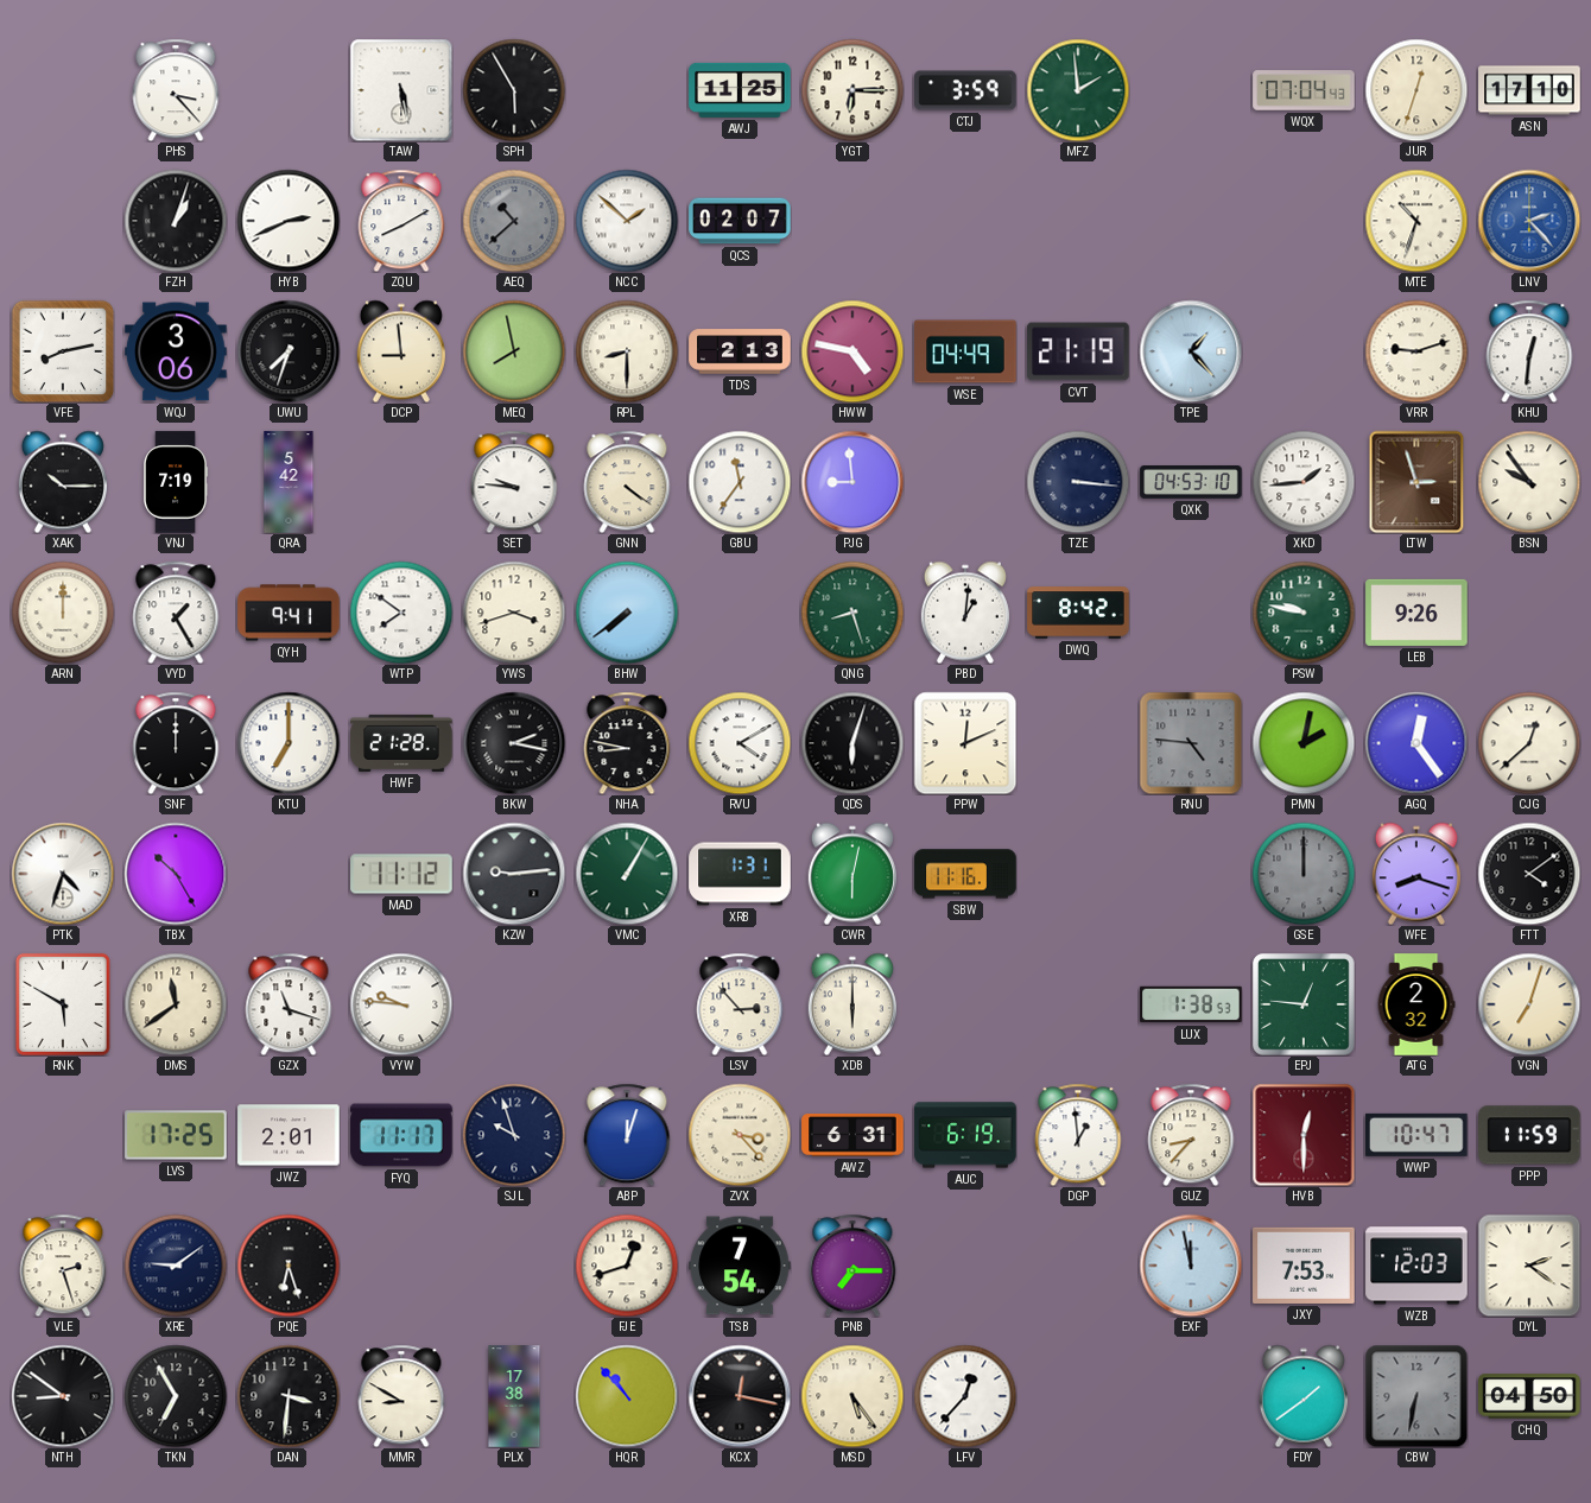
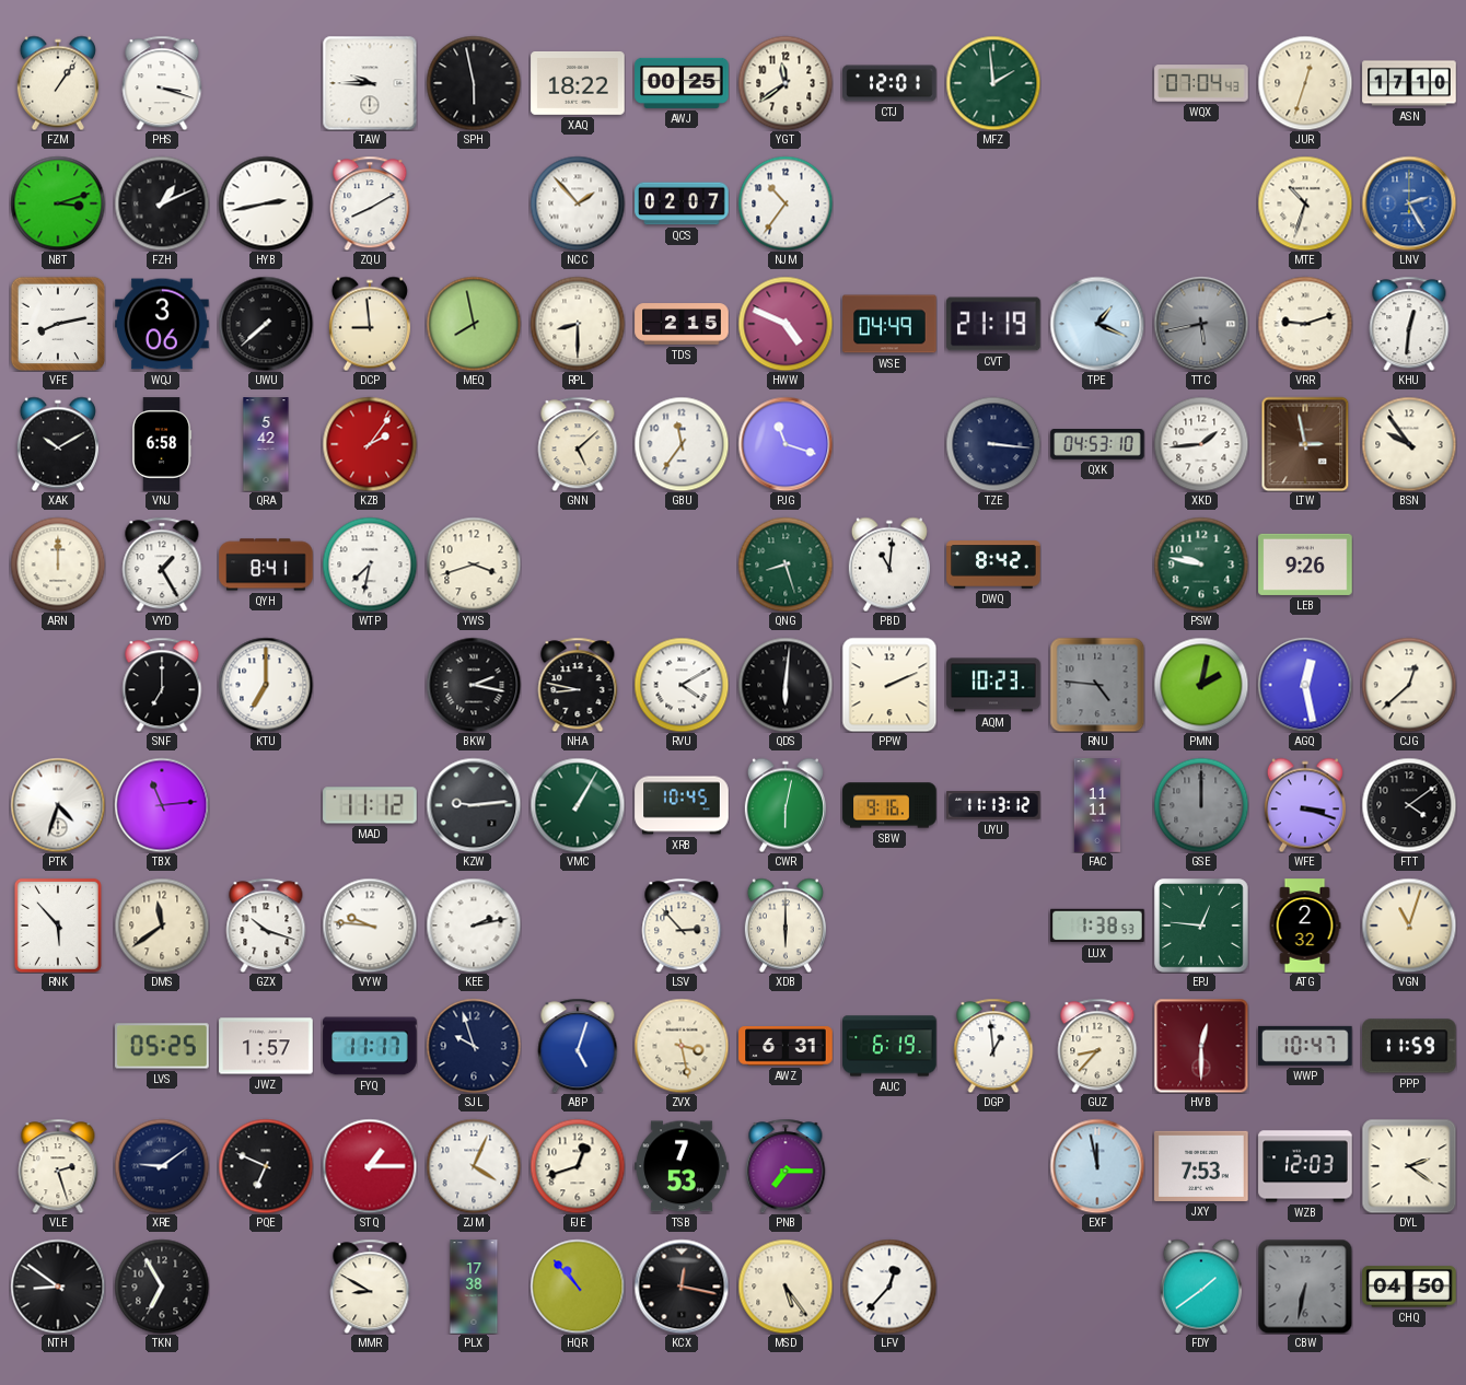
FZM: none -> 1:06 (58, 83)
PHS: 3:23 -> 3:18 (162, 83)
TAW: 5:28 -> 9:45 (370, 83)
SPH: 5:55 -> 5:58 (474, 83)
XAQ: none -> 18:22 (578, 84)
AWJ: 11:25 -> 00:25 (682, 83)
YGT: 6:15 -> 11:39 (786, 83)
CTJ: 3:59 -> 12:01 (889, 83)
NBT: none -> 3:12 (58, 203)
FZH: 1:03 -> 1:11 (162, 203)
HYB: 2:41 -> 2:43 (266, 203)
AEQ: 10:38 -> none (514, 221)
NCC: 1:52 -> 1:53 (578, 203)
NJM: none -> 10:36 (786, 203)
LNV: 2:23 -> 2:25 (1409, 203)
UWU: 7:33 -> 7:38 (266, 324)
TDS: 2:13 -> 2:15 (682, 324)
HWW: 4:47 -> 4:49 (786, 324)
TPE: 1:23 -> 1:19 (1097, 324)
TTC: none -> 5:43 (1201, 324)
XAK: 10:15 -> 10:10 (58, 444)
VNJ: 7:19 -> 6:58 (163, 444)
KZB: none -> 2:06 (370, 444)
SET: 9:46 -> none (514, 482)
GNN: 4:21 -> 5:08 (578, 444)
PJG: 8:59 -> 11:18 (786, 444)
LTW: 2:57 -> 2:58 (1305, 444)
QYH: 9:41 -> 8:41 (266, 565)
WTP: 7:51 -> 7:32 (370, 565)
BHW: 7:39 -> none (627, 613)
PBD: 1:01 -> 11:01 (889, 565)
SNF: 12:00 -> 7:00 (162, 685)
HWF: 21:28 -> none (401, 743)
QDS: 6:03 -> 6:01 (786, 685)
PPW: 12:11 -> 2:11 (889, 685)
AQM: none -> 10:23 (993, 685)
AGQ: 12:24 -> 12:28 (1305, 685)
TBX: 10:25 -> 11:14 (162, 805)
XRB: 1:31 -> 10:45 (682, 805)
SBW: 11:16 -> 9:16 (889, 805)
UYU: none -> 11:13 (993, 805)
FAC: none -> 11:11 (1097, 805)
WFE: 8:18 -> 3:18 (1305, 805)
RNK: 5:50 -> 5:53 (58, 926)
GZX: 11:18 -> 10:18 (266, 926)
KEE: none -> 2:13 (474, 926)
VGN: 7:03 -> 11:03 (1409, 926)
LVS: 17:25 -> 05:25 (162, 1046)
JWZ: 2:01 -> 1:57 (266, 1046)
ABP: 12:03 -> 5:03 (578, 1046)
ZVX: 3:23 -> 3:28 (682, 1046)
PQE: 6:27 -> 6:49 (266, 1166)
STQ: none -> 1:15 (370, 1166)
ZJM: none -> 4:04 (474, 1166)
TSB: 7:54 -> 7:53 (682, 1166)
DAN: 3:31 -> none (289, 1396)
